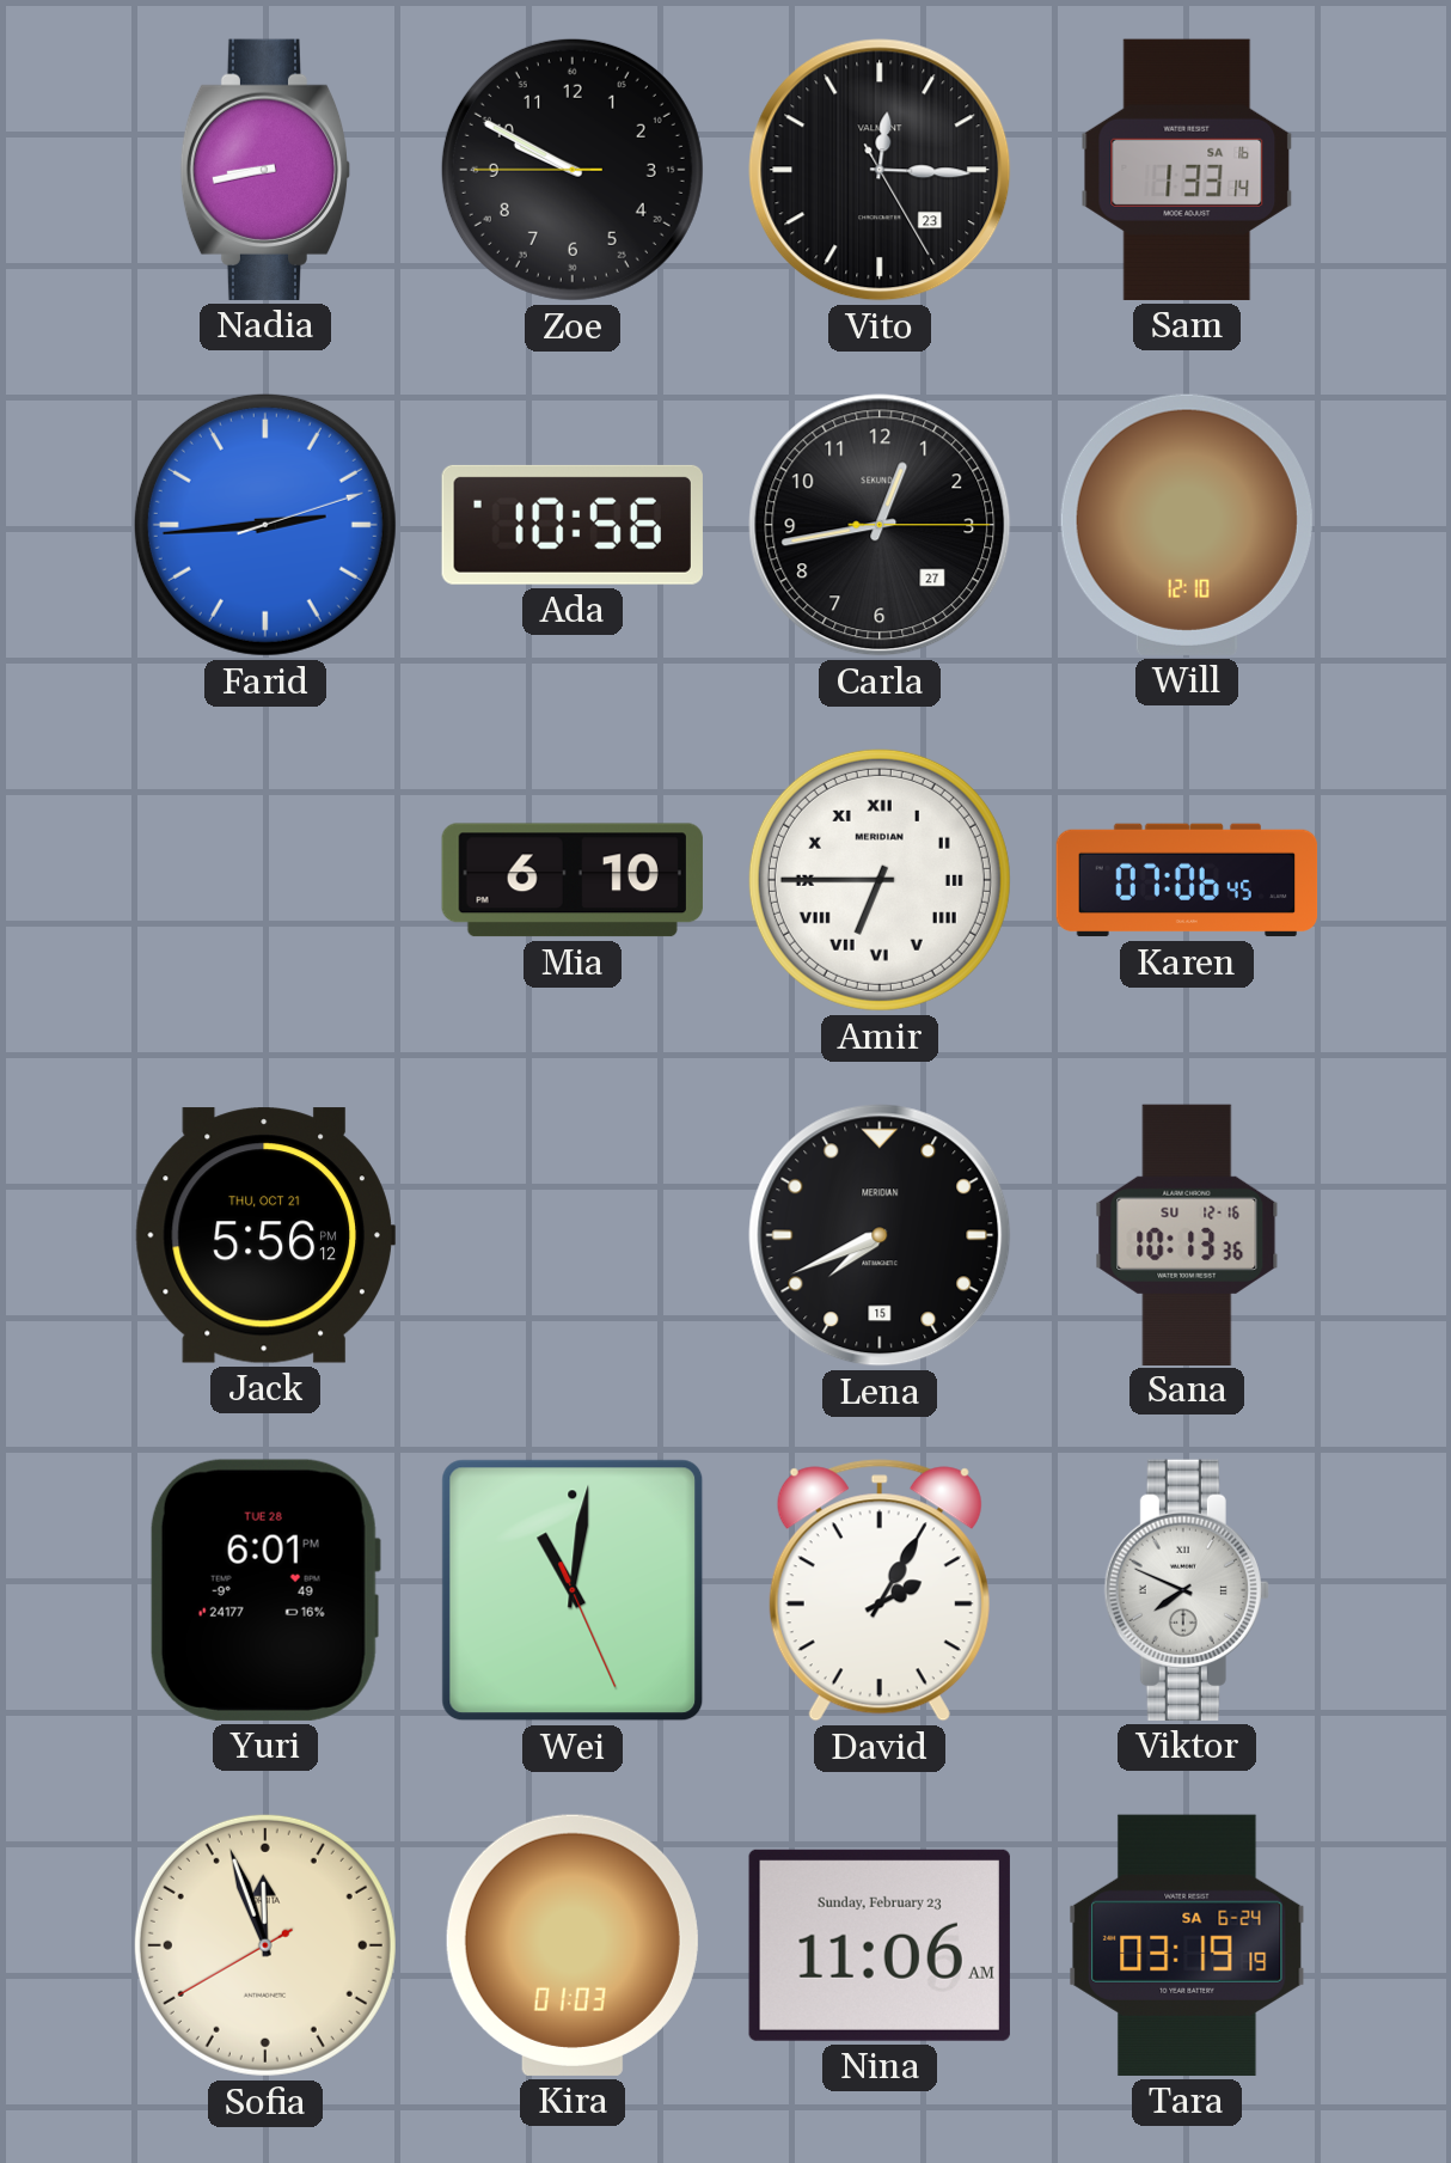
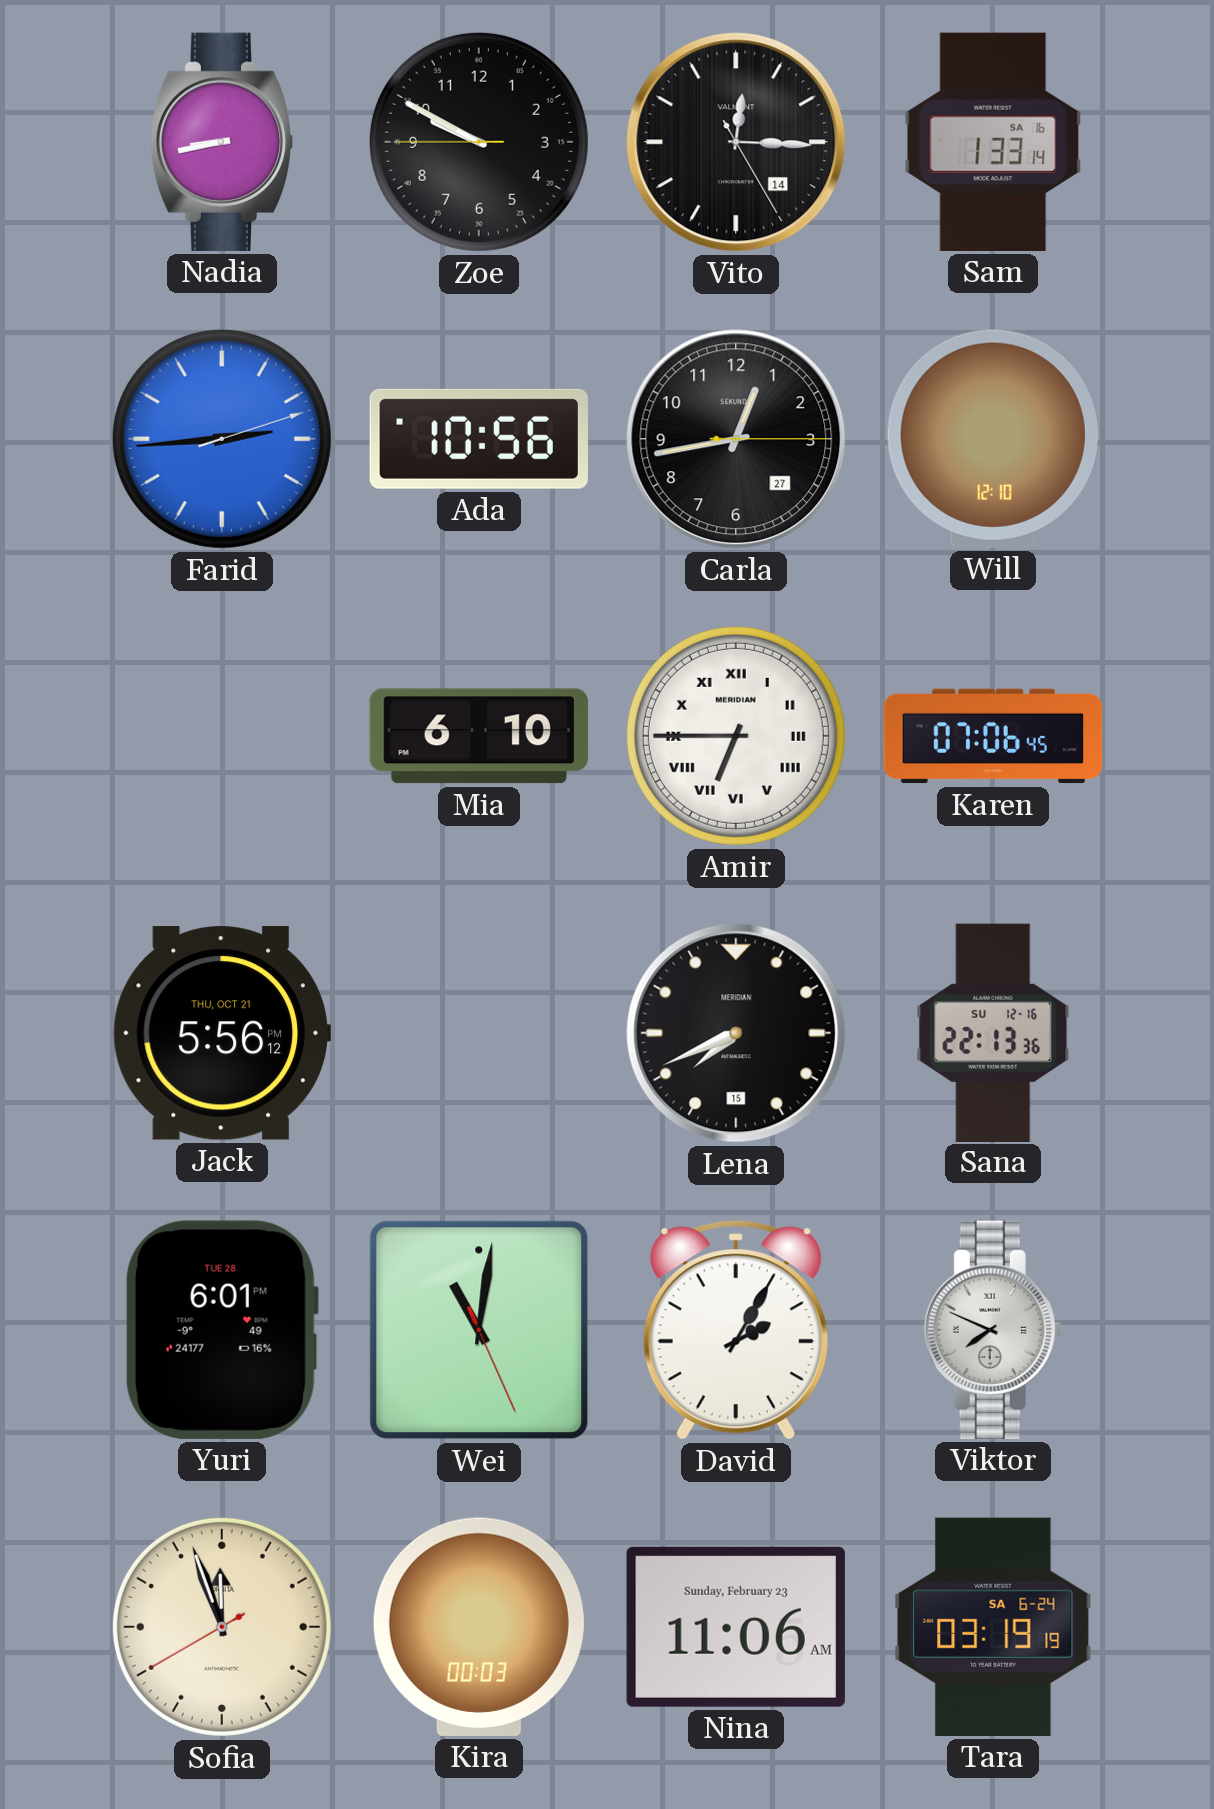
Vito date: 23 -> 14 (736, 142)
Sana: 10:13 -> 22:13 (993, 1032)
Kira: 01:03 -> 00:03 (479, 1627)
